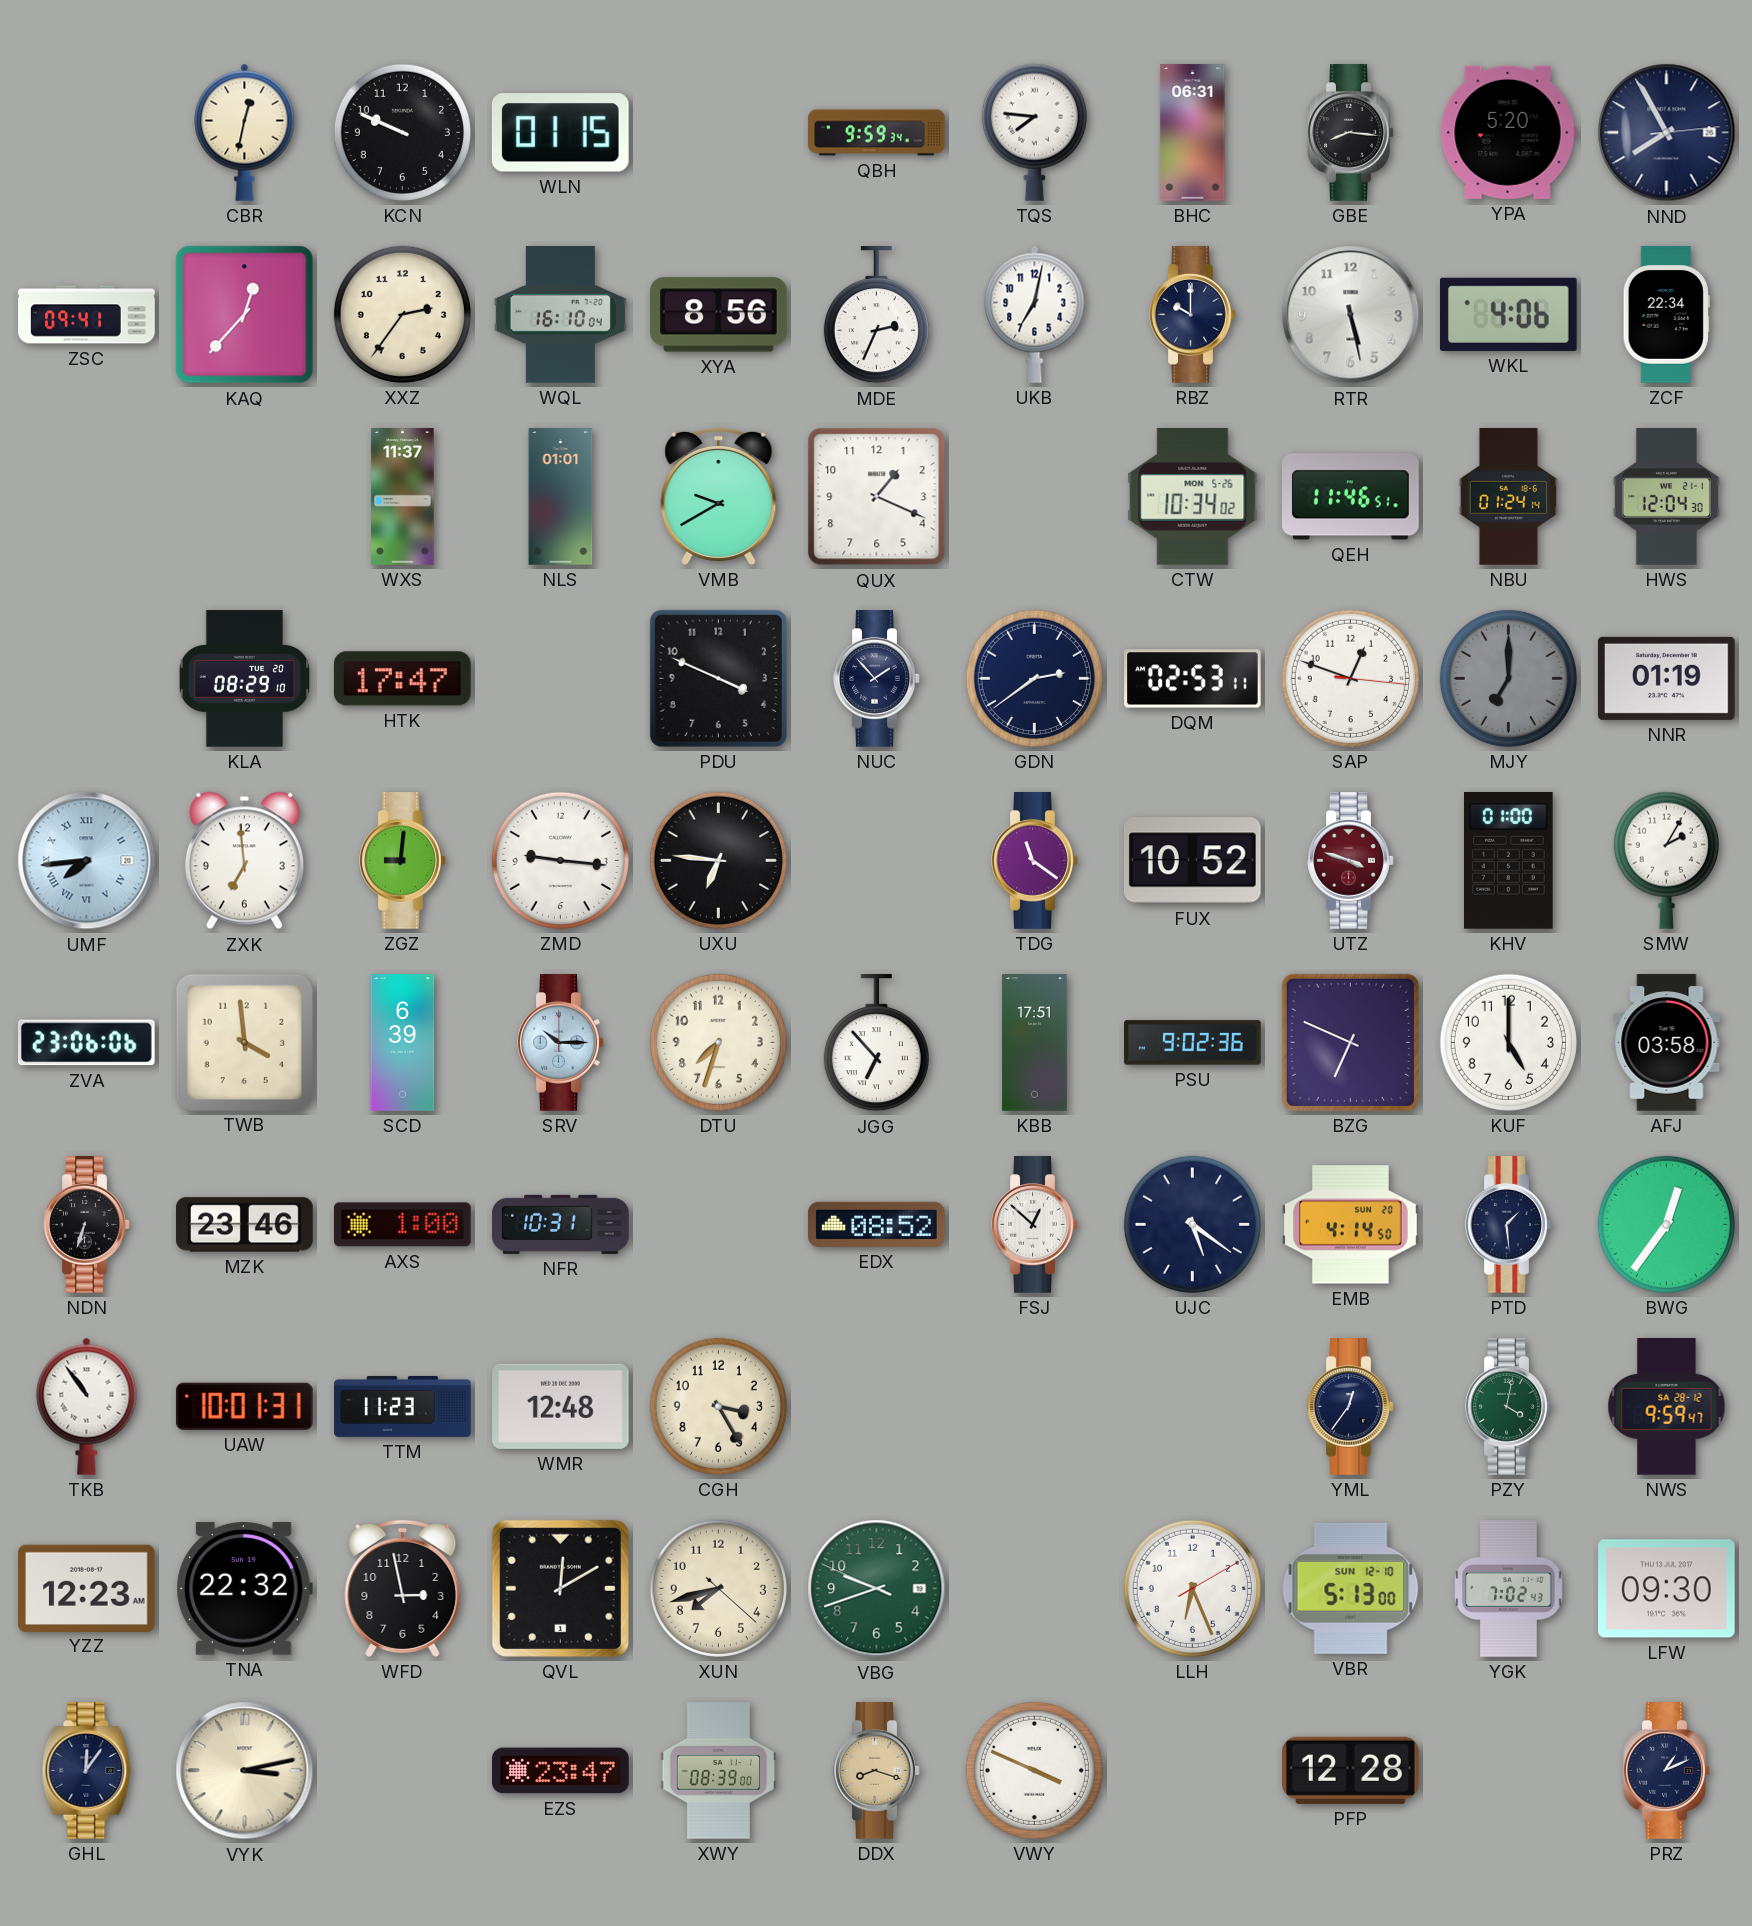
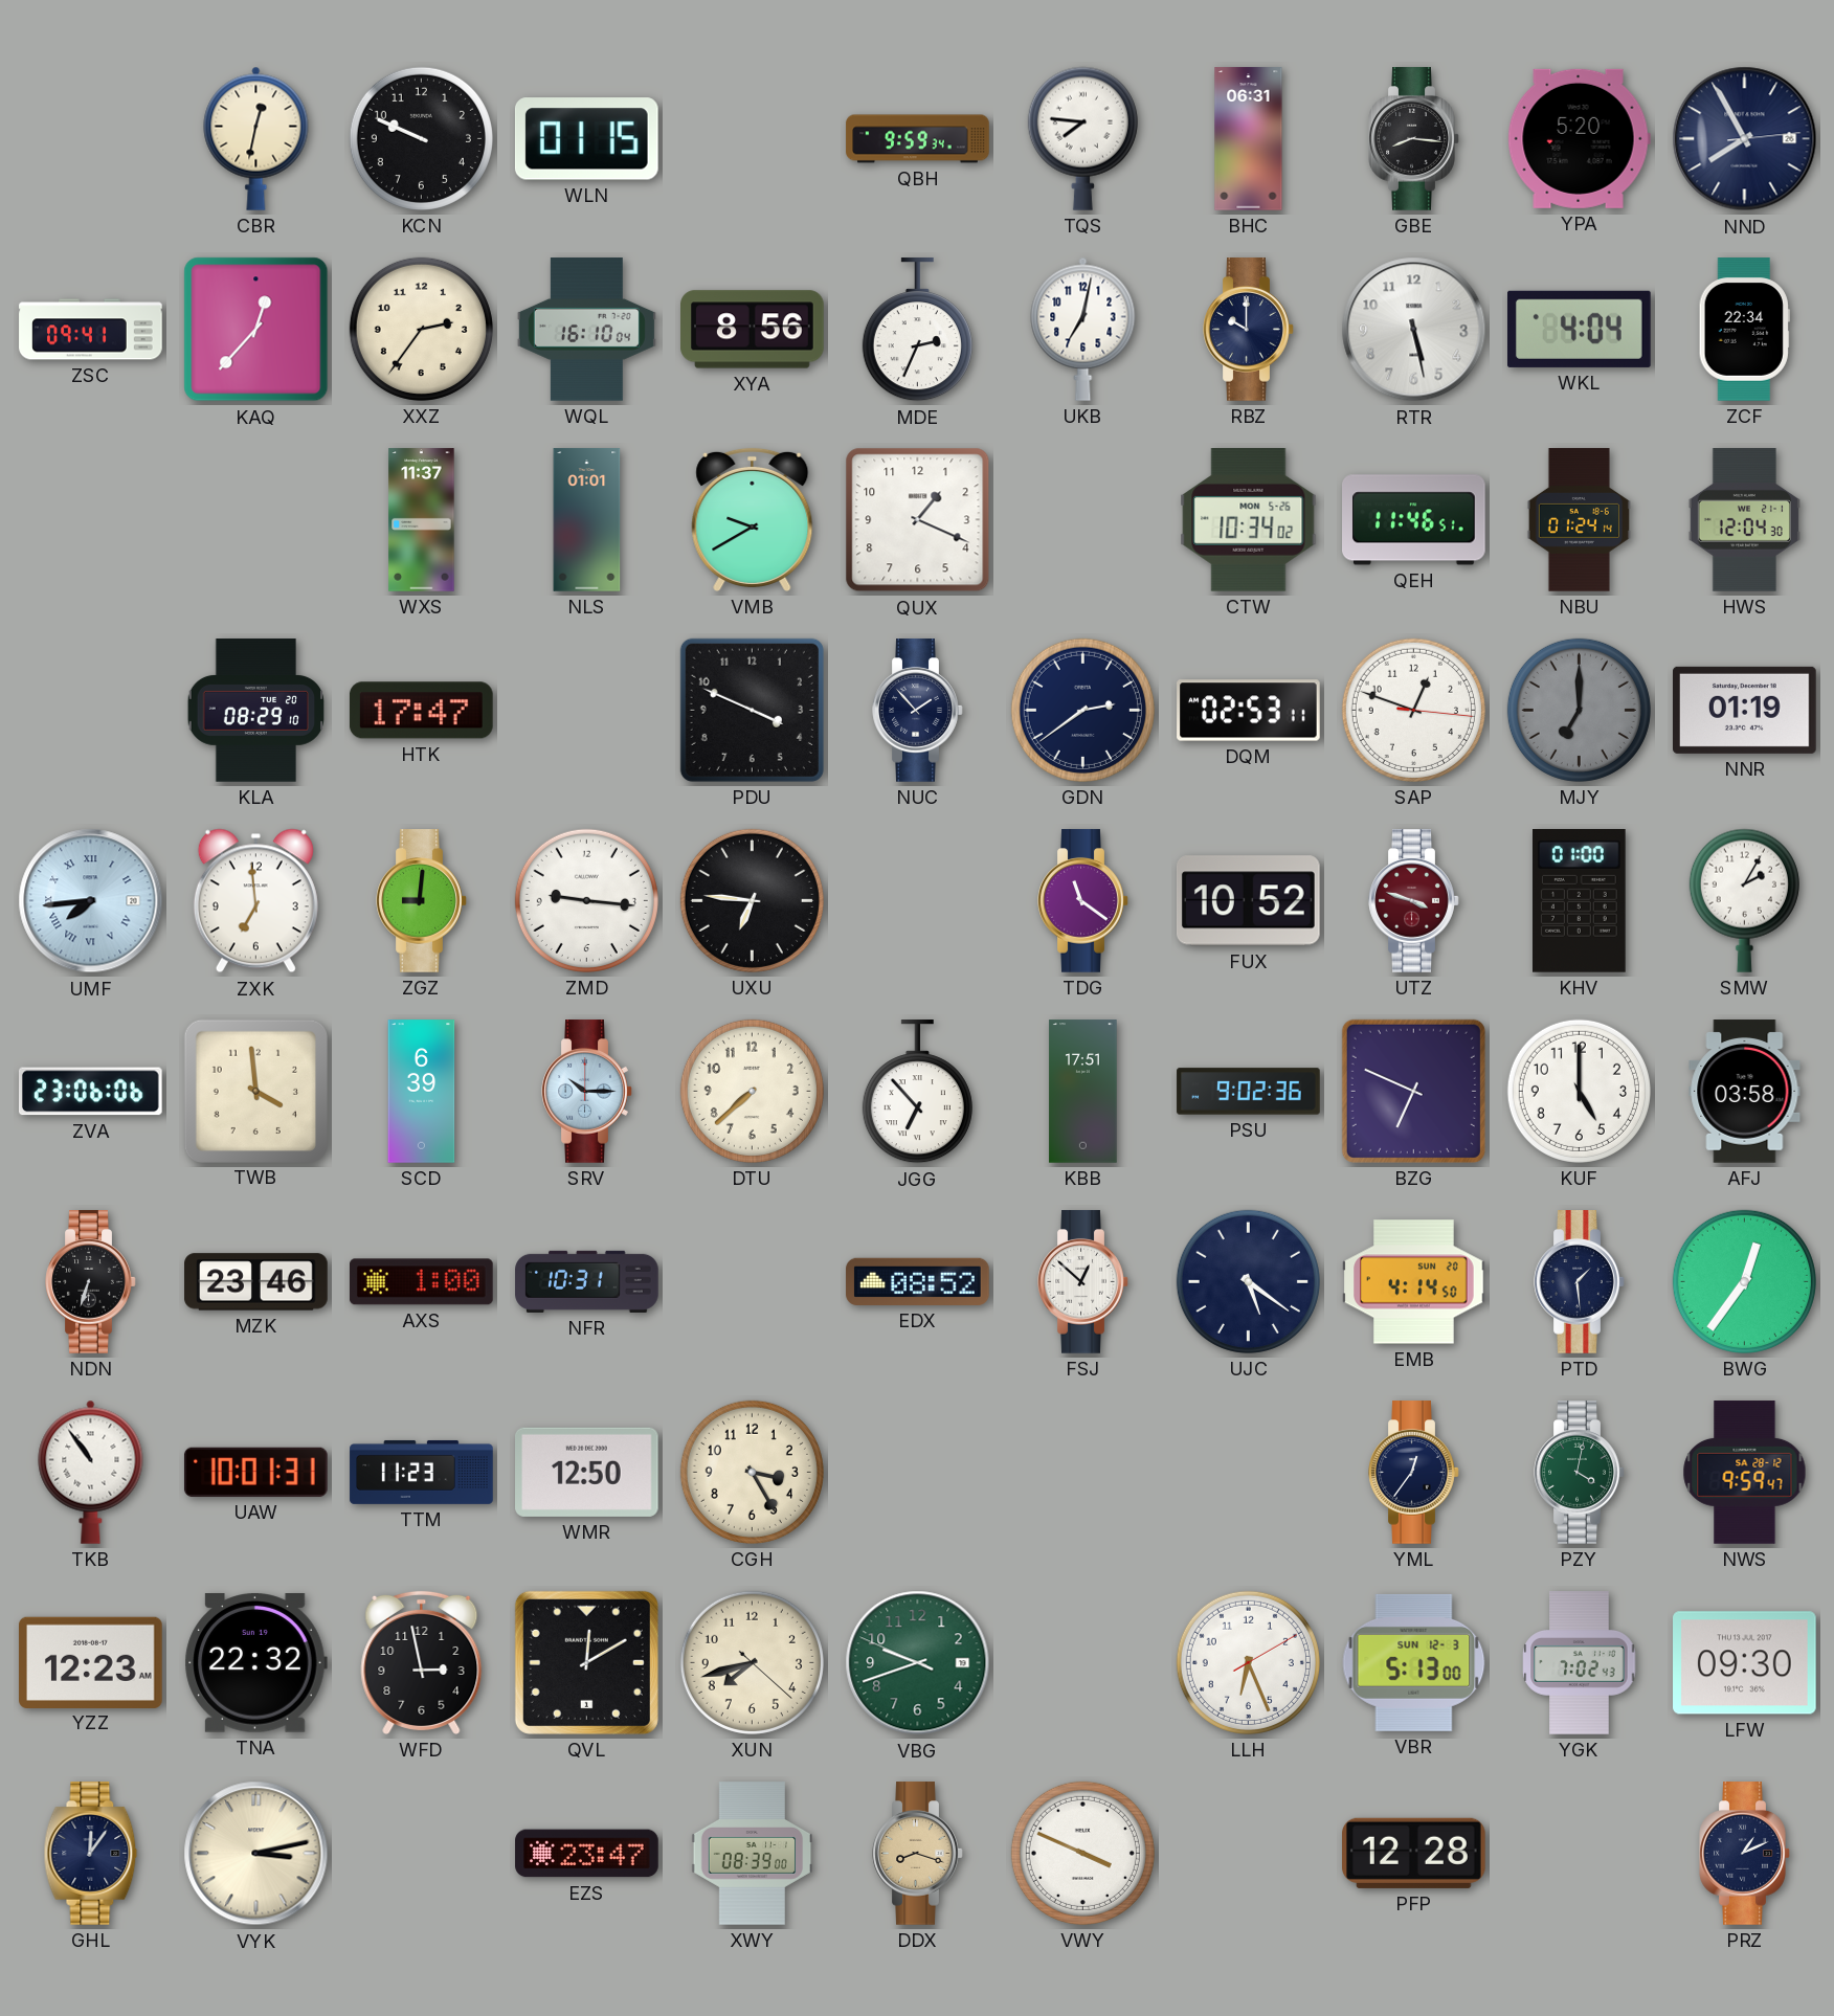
WKL: 4:06 -> 4:04 (1580, 329)
DTU: 7:33 -> 7:38 (752, 1091)
WMR: 12:48 -> 12:50 (587, 1472)
VBR date: SUN 12-10 -> SUN 12-3 (1414, 1662)
